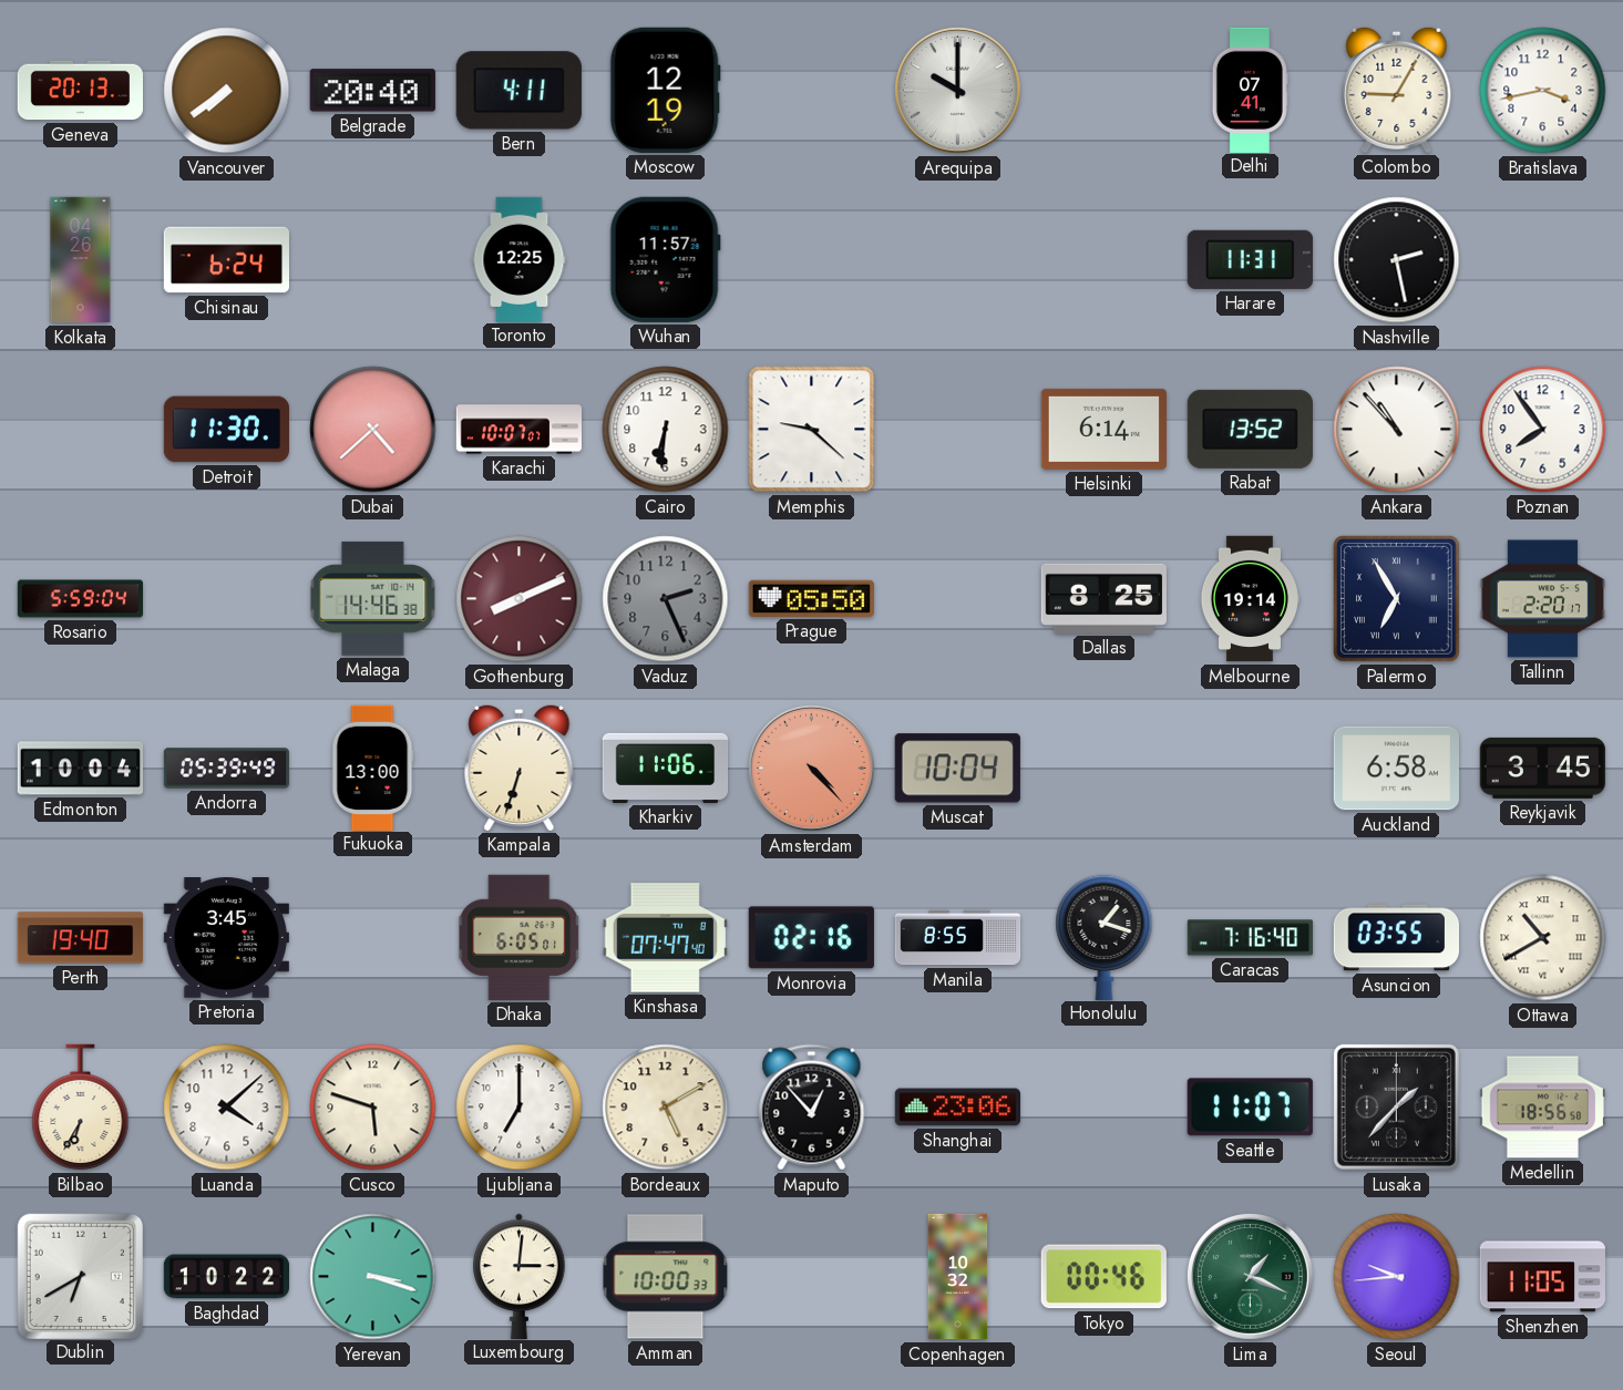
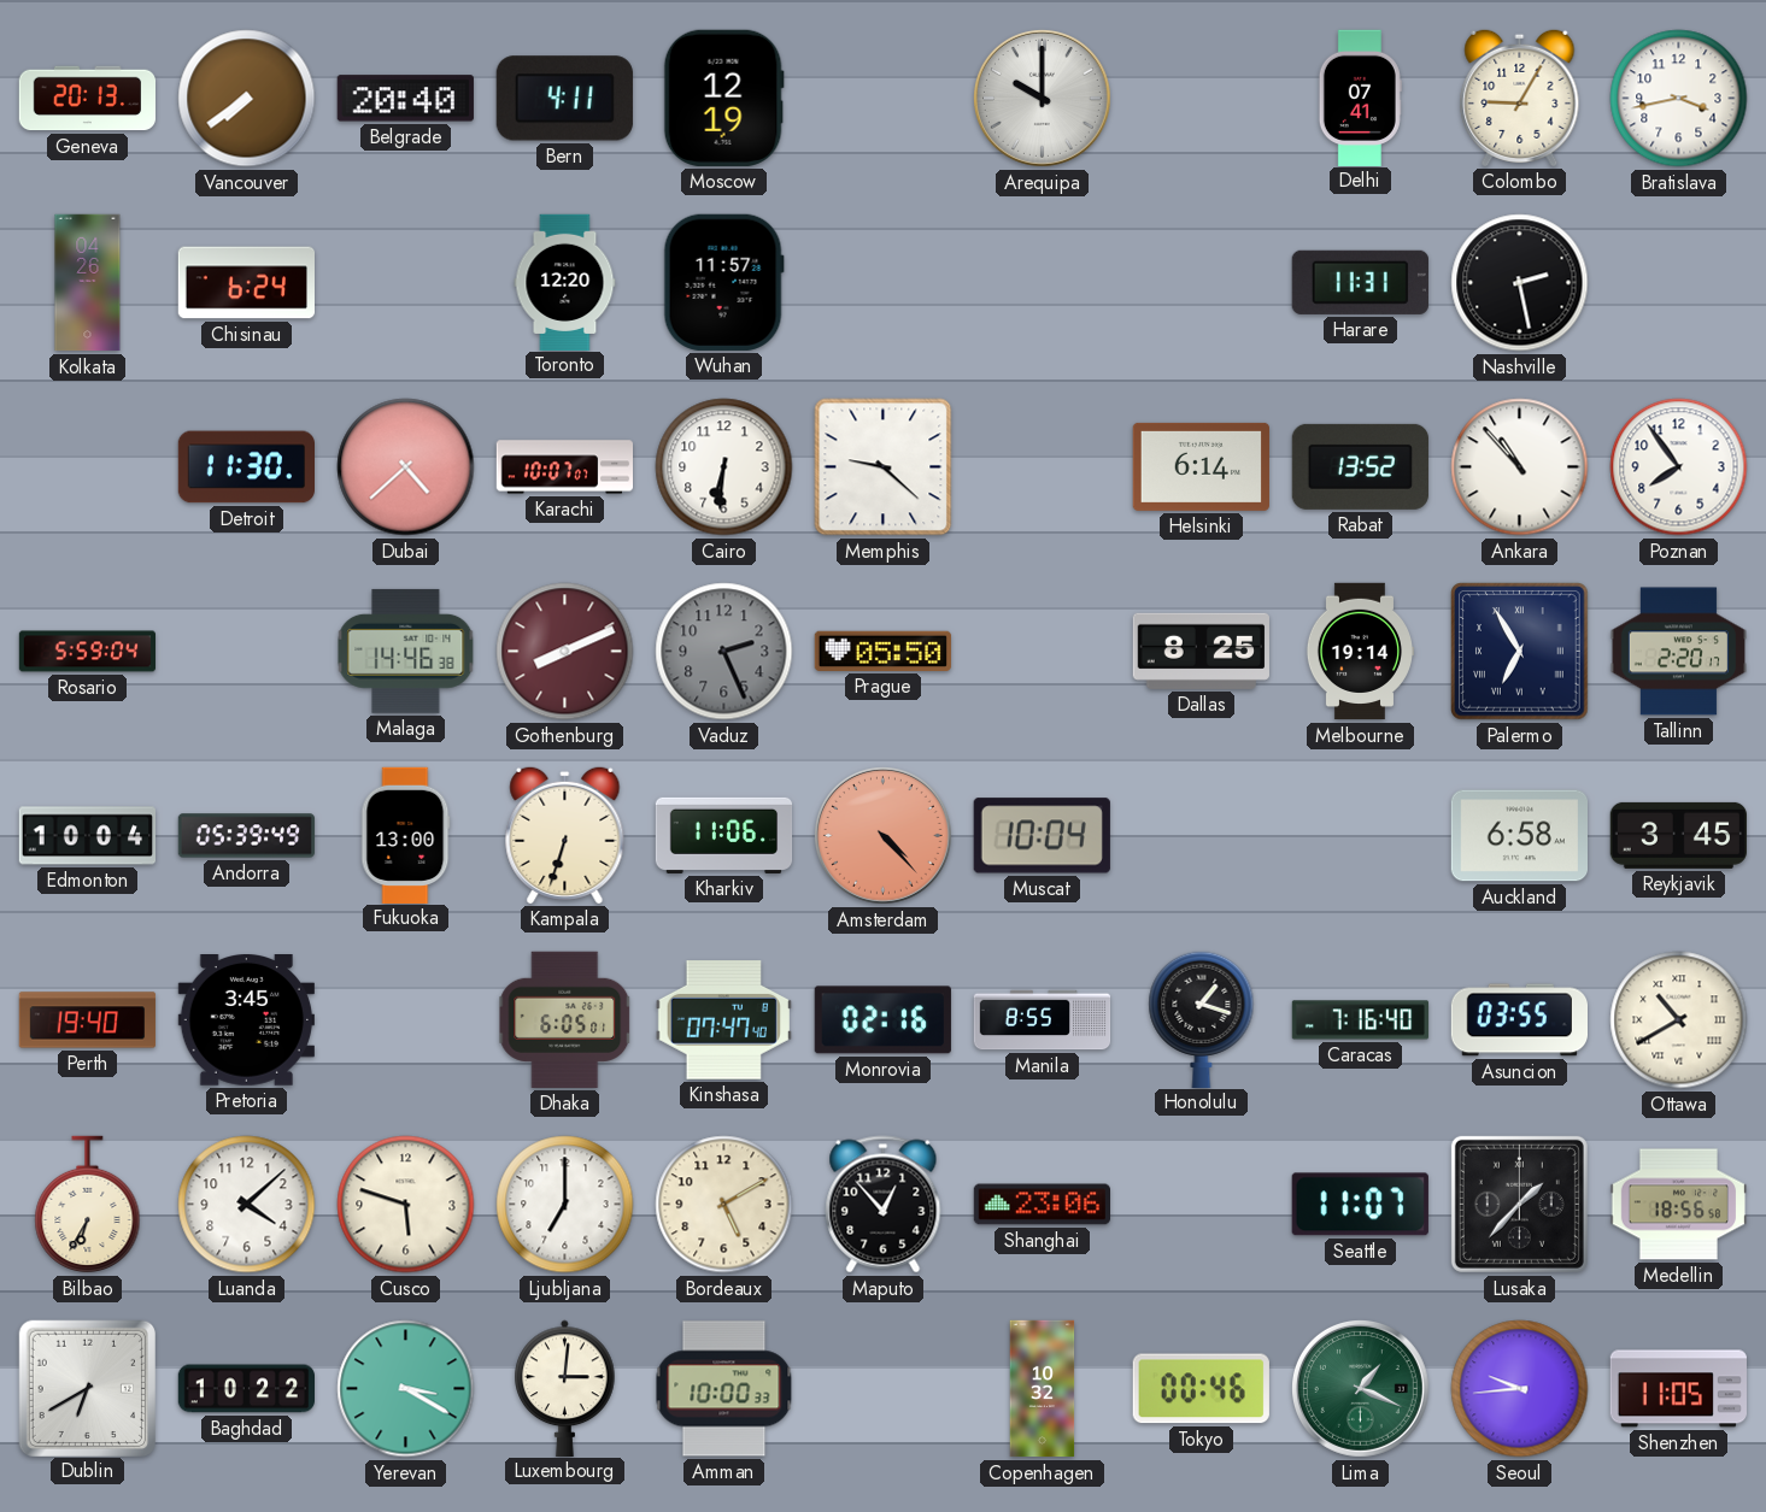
Toronto: 12:25 -> 12:20 (565, 282)
Yerevan: 3:18 -> 3:20 (406, 1389)
